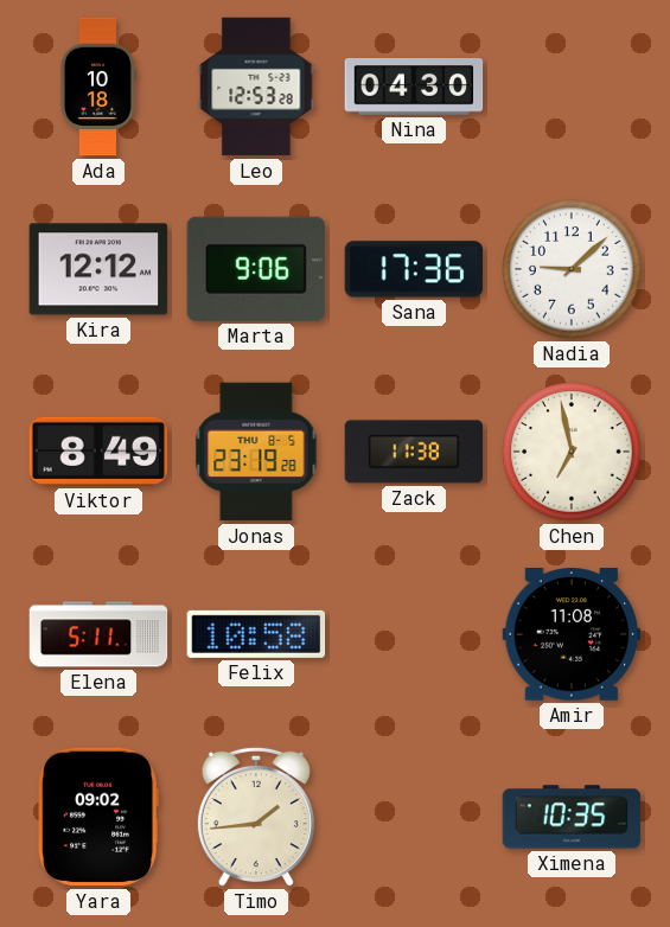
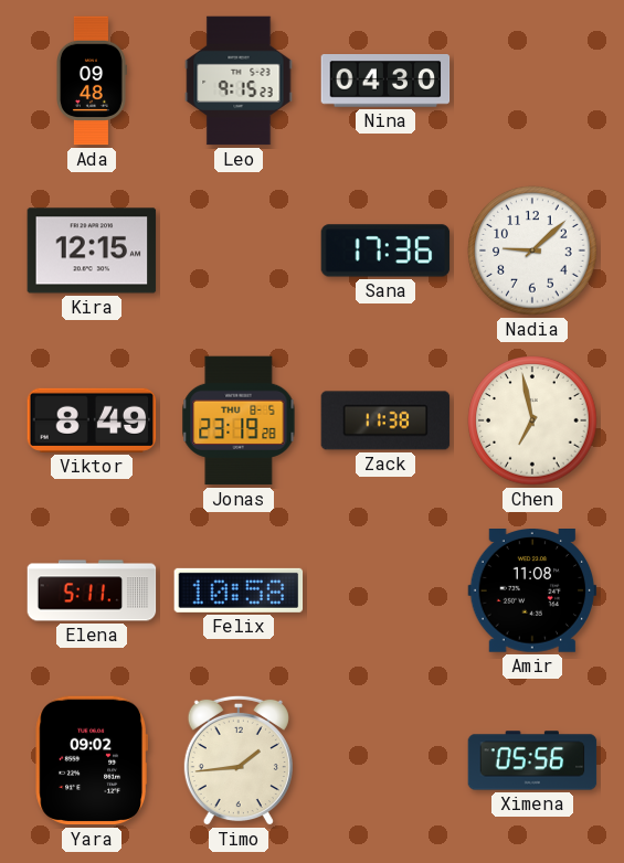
Ada: 10:18 -> 09:48 (92, 81)
Leo: 12:53 -> 9:15 (239, 81)
Kira: 12:12 -> 12:15 (92, 251)
Marta: 9:06 -> none (256, 269)
Ximena: 10:35 -> 05:56 (532, 760)
